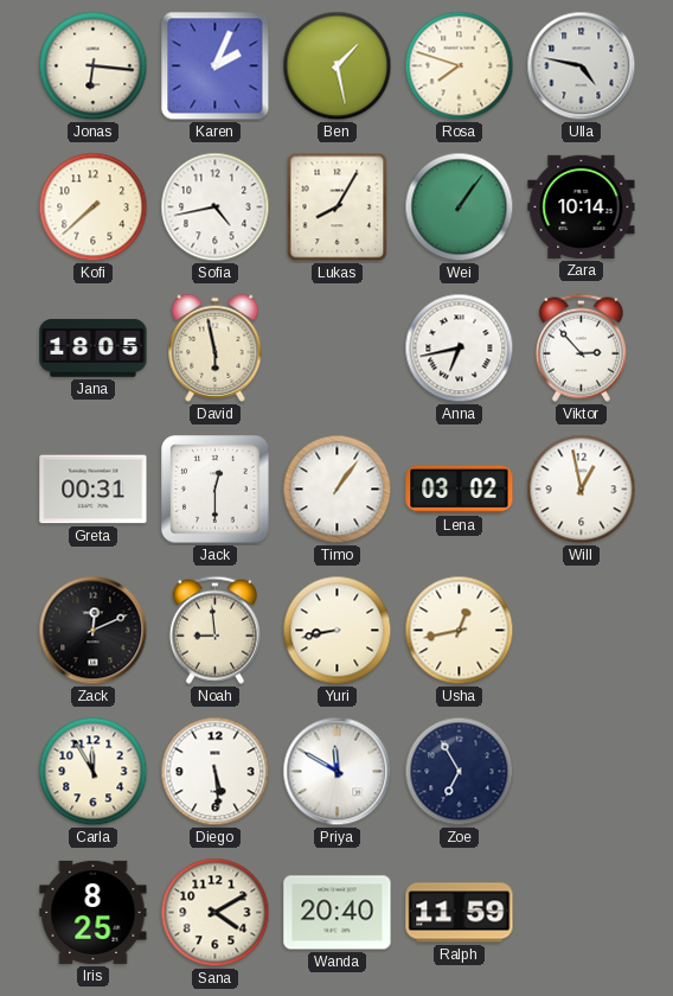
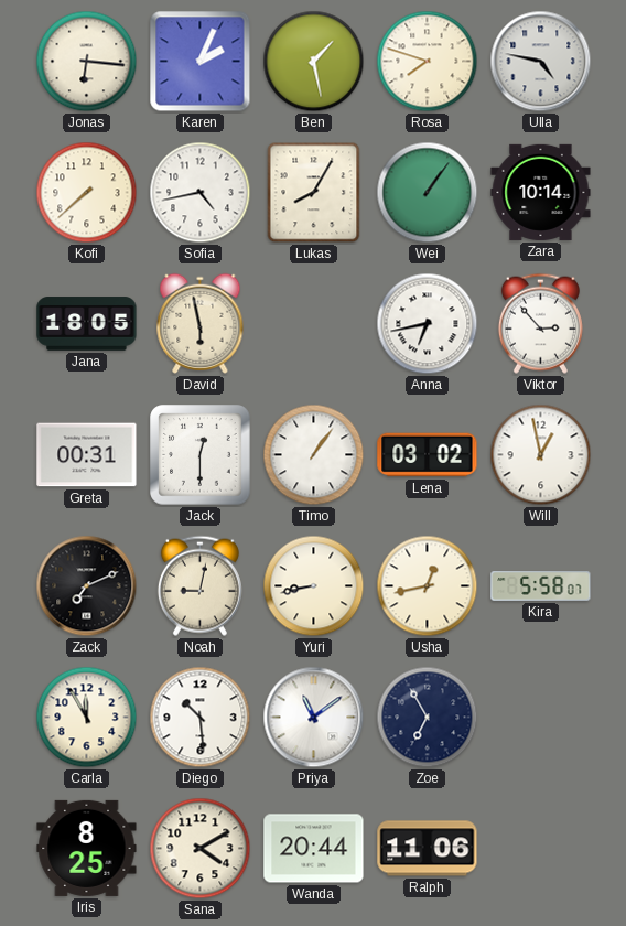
Zack: 12:11 -> 7:11 (87, 586)
Noah: 8:59 -> 9:02 (199, 585)
Kira: none -> 5:58 (541, 586)
Diego: 5:29 -> 10:29 (201, 718)
Priya: 11:50 -> 11:09 (314, 718)
Wanda: 20:40 -> 20:44 (314, 849)
Ralph: 11:59 -> 11:06 (428, 849)
